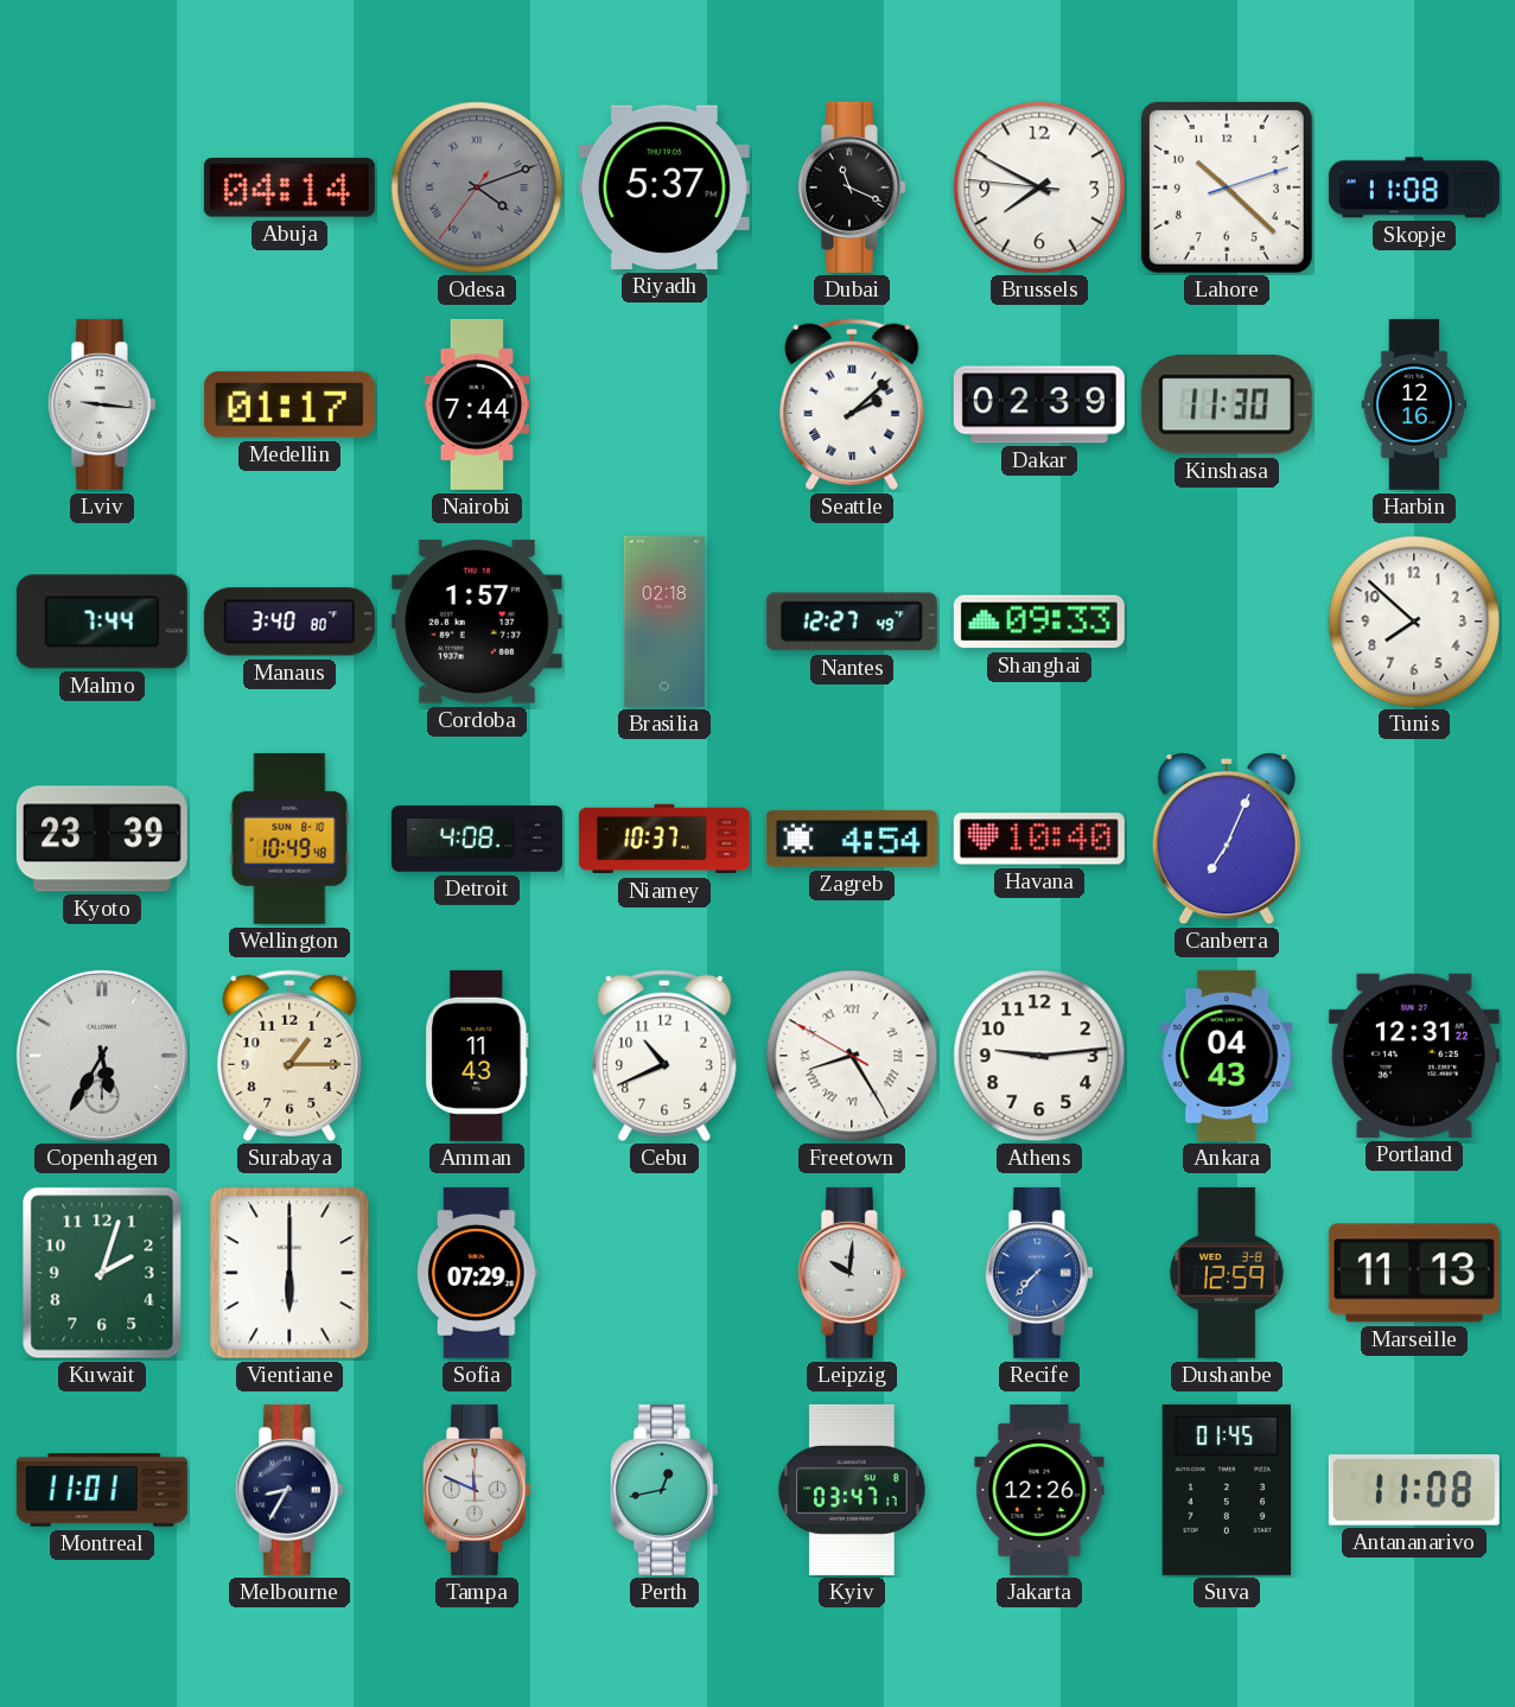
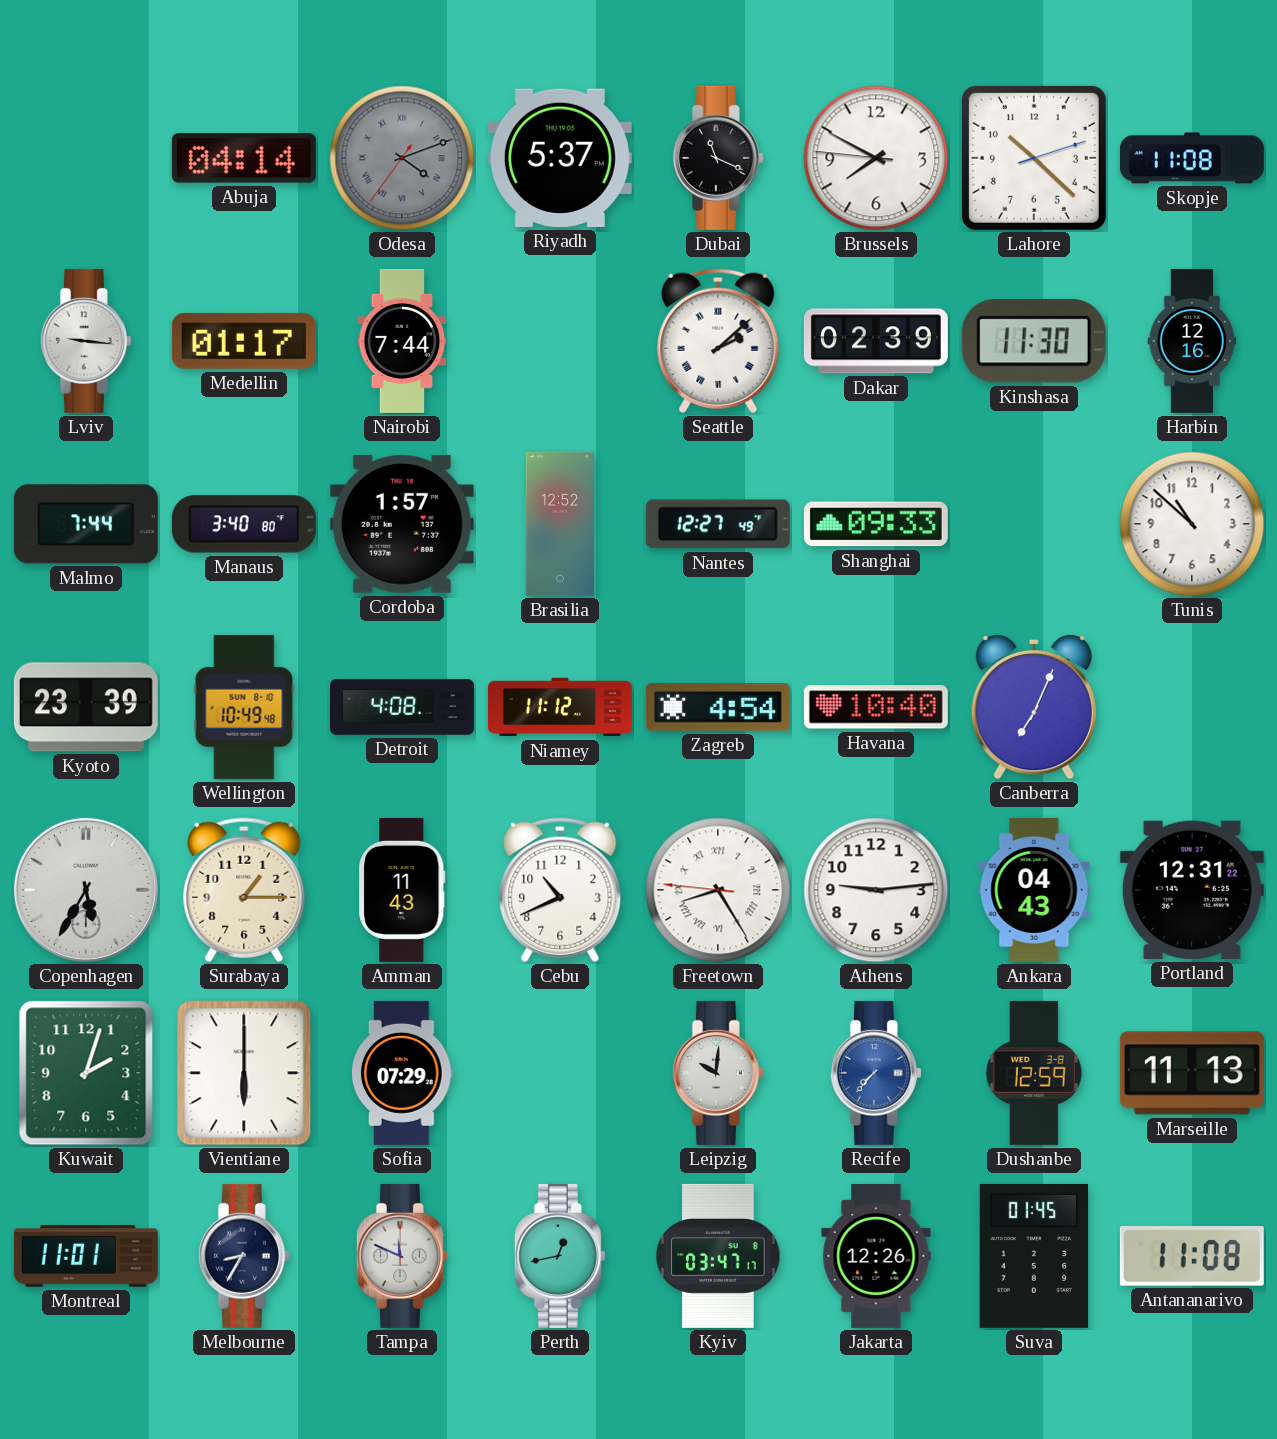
Brasilia: 02:18 -> 12:52 (560, 524)
Tunis: 7:52 -> 10:52 (1192, 524)
Niamey: 10:37 -> 11:12 (560, 707)
Freetown: 8:24:50 -> 8:24:46 (718, 890)
